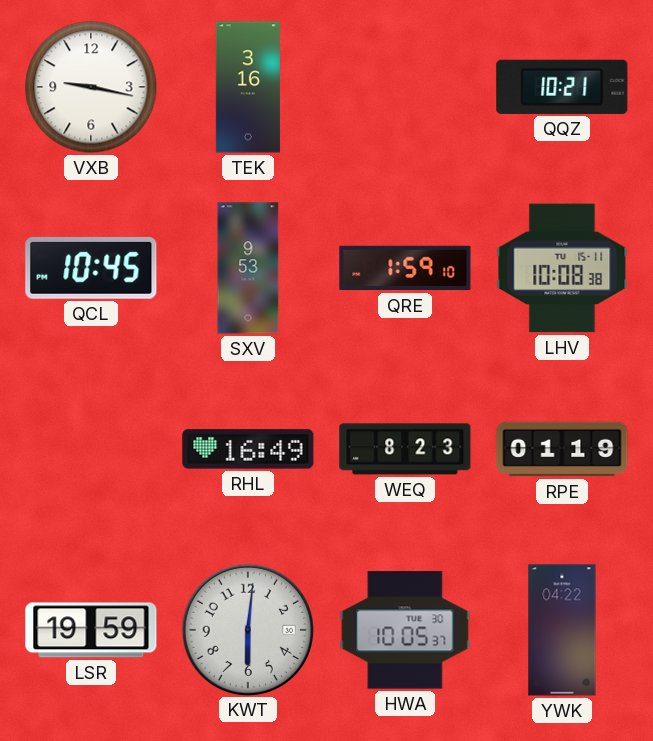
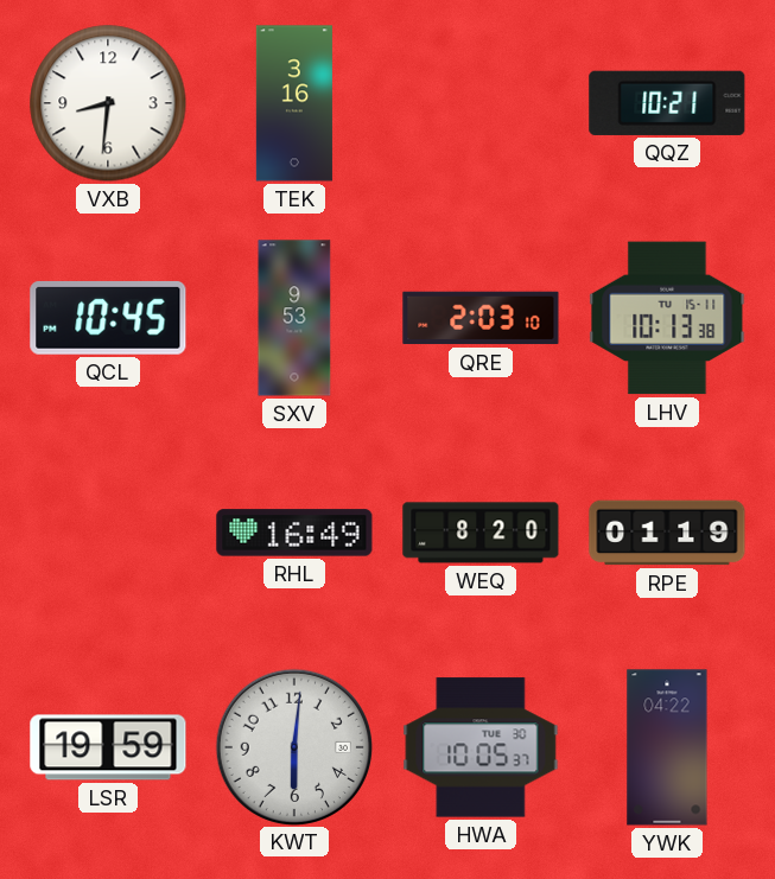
VXB: 9:17 -> 8:31 (108, 103)
QRE: 1:59 -> 2:03 (481, 318)
LHV: 10:08 -> 10:13 (667, 318)
WEQ: 8:23 -> 8:20 (481, 533)
